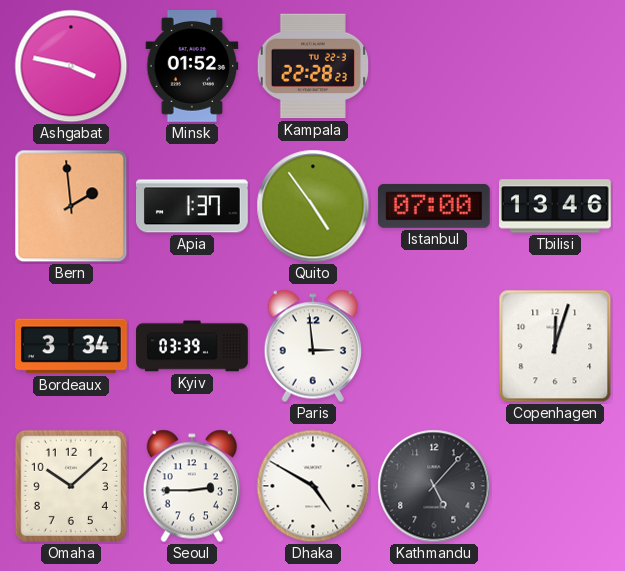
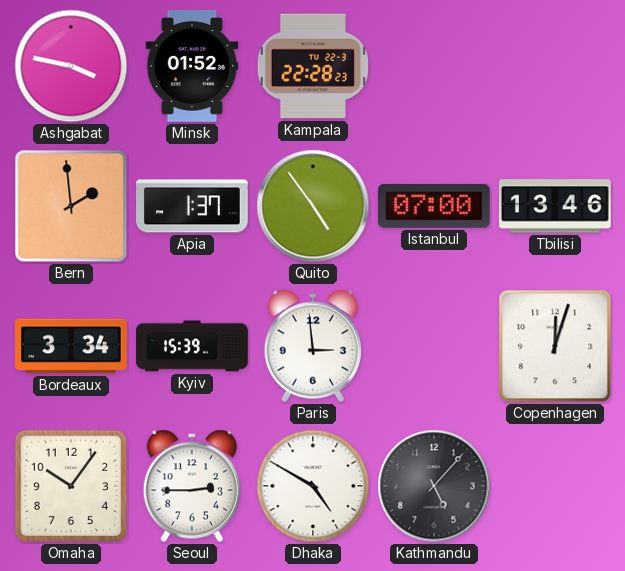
Kyiv: 03:39 -> 15:39 (192, 346)
Omaha: 10:08 -> 10:06 (71, 486)
